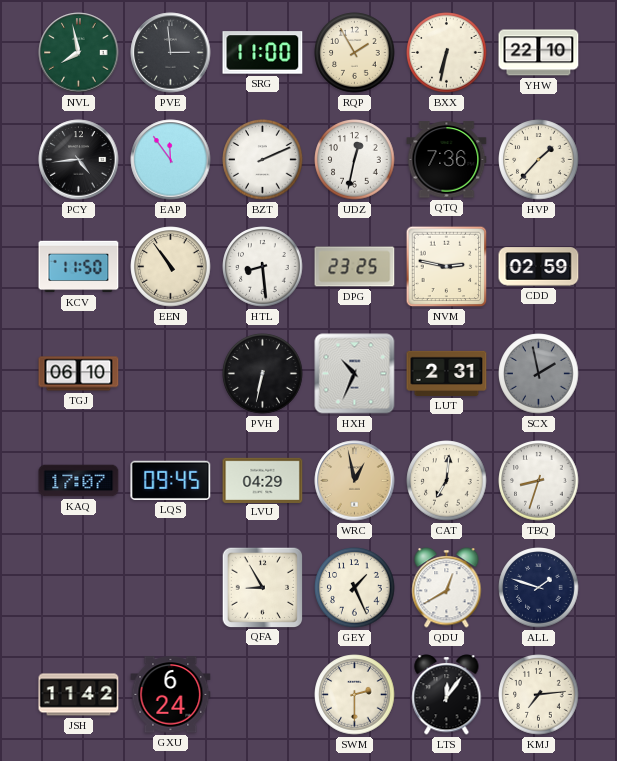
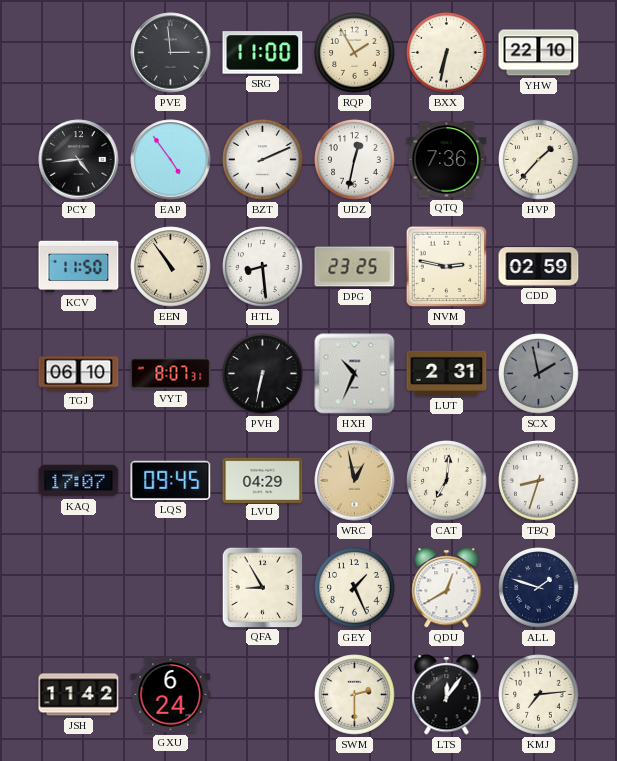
NVL: 7:58 -> none (79, 53)
EAP: 11:54 -> 4:54 (171, 160)
VYT: none -> 8:07 (171, 374)
